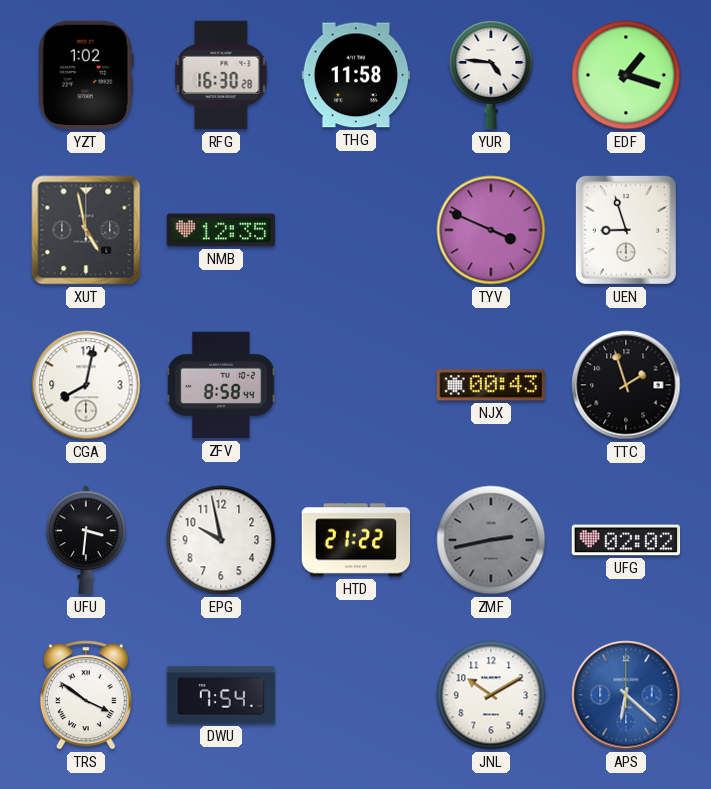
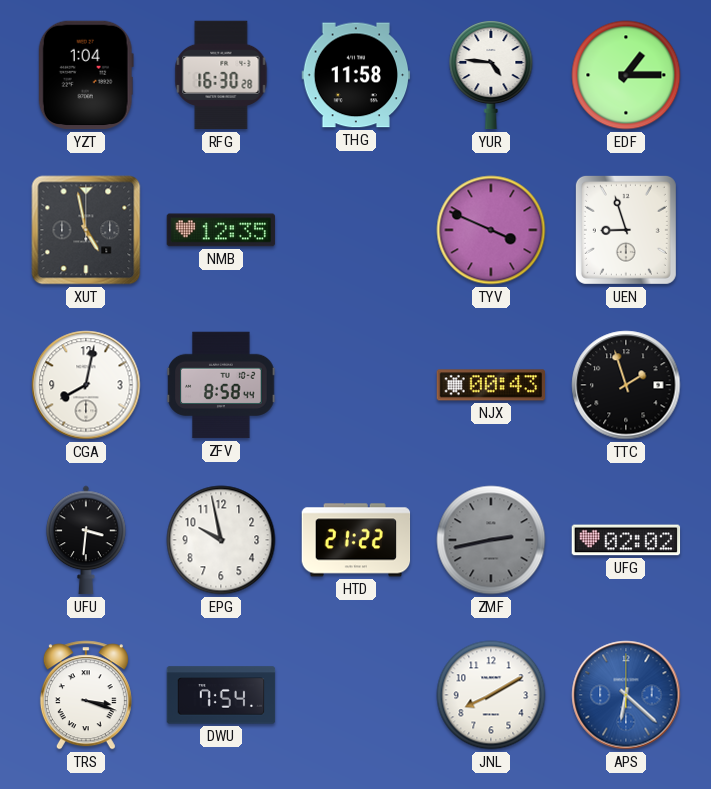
YZT: 1:02 -> 1:04 (86, 75)
EDF: 1:18 -> 1:15 (626, 75)
TRS: 3:51 -> 3:18 (86, 695)
JNL: 10:10 -> 8:10 (491, 695)
